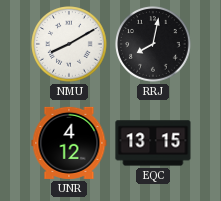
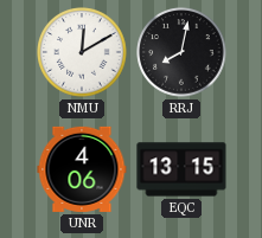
NMU: 8:10 -> 12:10 (82, 52)
UNR: 4:12 -> 4:06 (82, 169)
